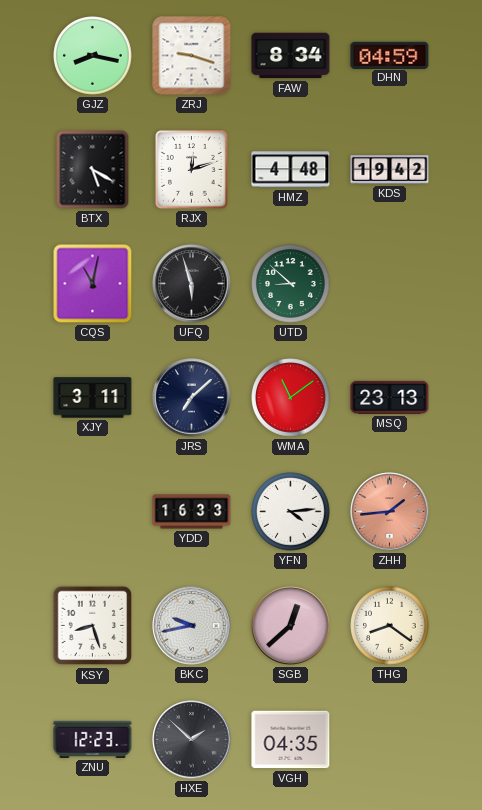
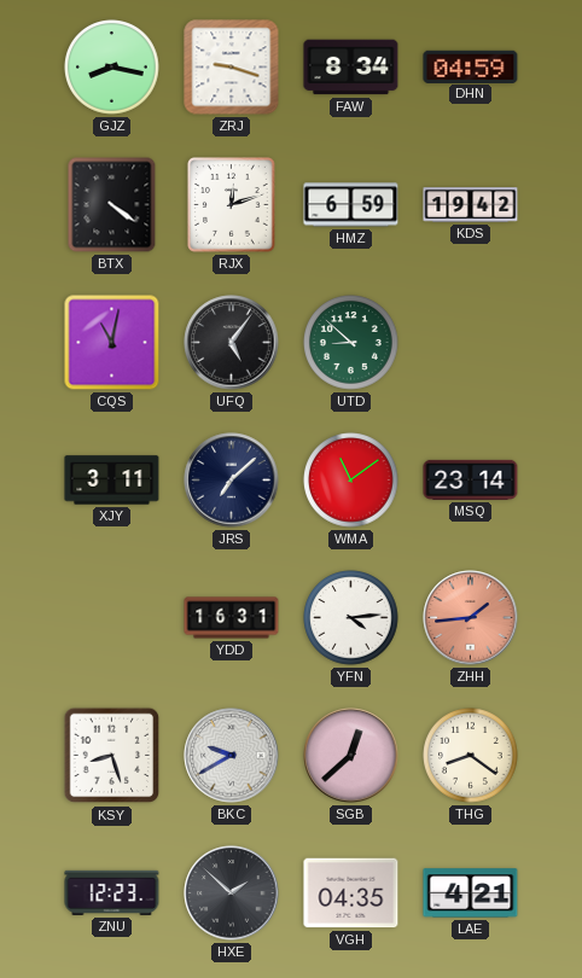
BTX: 5:20 -> 4:21 (112, 205)
HMZ: 4:48 -> 6:59 (351, 205)
UFQ: 5:57 -> 5:06 (232, 343)
MSQ: 23:13 -> 23:14 (471, 479)
YDD: 16:33 -> 16:31 (232, 618)
BKC: 9:43 -> 9:40 (232, 756)
LAE: none -> 4:21 (471, 893)
